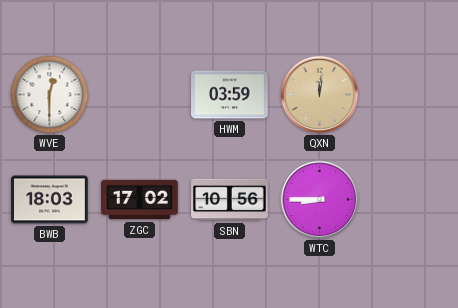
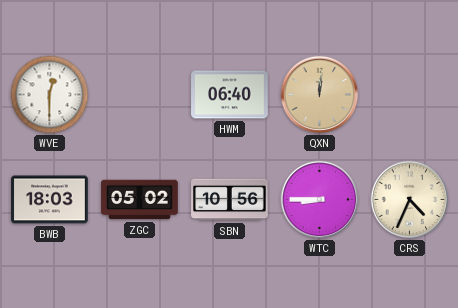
HWM: 03:59 -> 06:40 (230, 95)
ZGC: 17:02 -> 05:02 (140, 200)
CRS: none -> 4:34 (410, 200)
